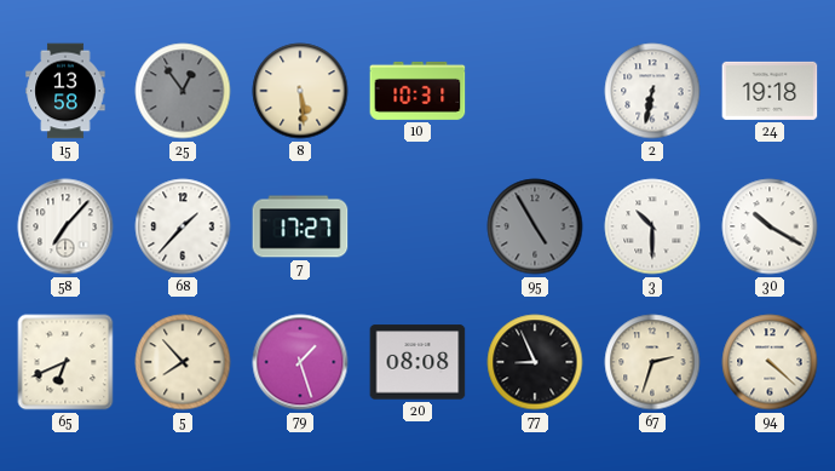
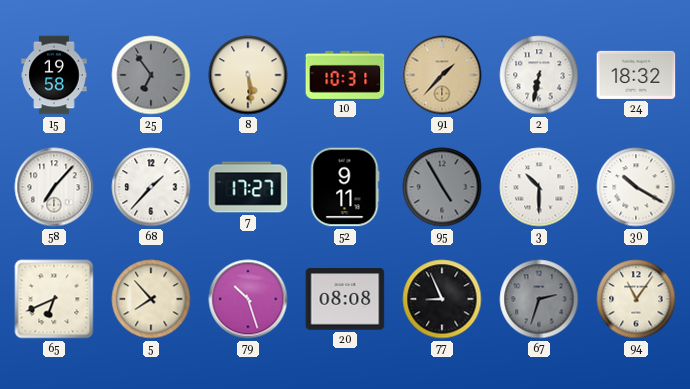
15: 13:58 -> 19:58 (54, 75)
25: 12:54 -> 6:54 (151, 75)
91: none -> 1:37 (442, 75)
24: 19:18 -> 18:32 (636, 75)
52: none -> 9:11 (345, 187)
79: 1:27 -> 10:27 (248, 299)
67 dial: cream -> grey (539, 299)
94: 4:22 -> 11:06 (636, 299)
